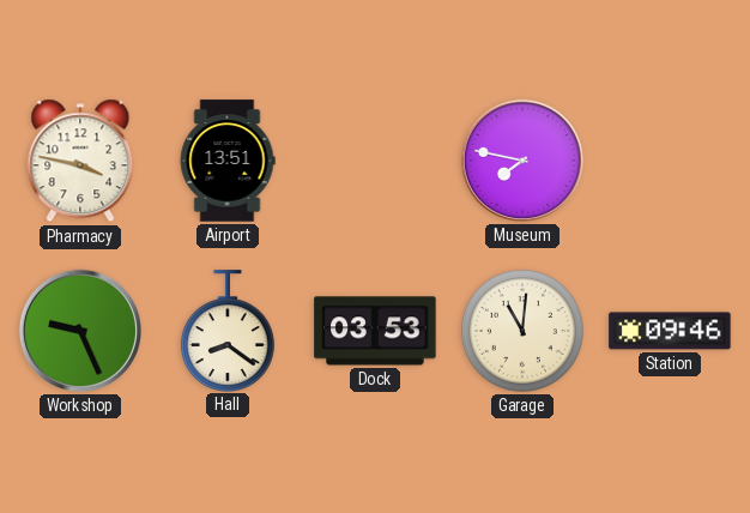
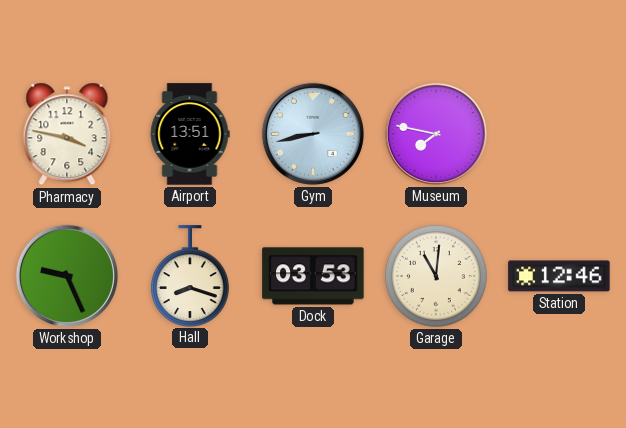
Gym: none -> 8:43 (313, 134)
Hall: 8:21 -> 8:18 (190, 276)
Station: 09:46 -> 12:46 (559, 276)
